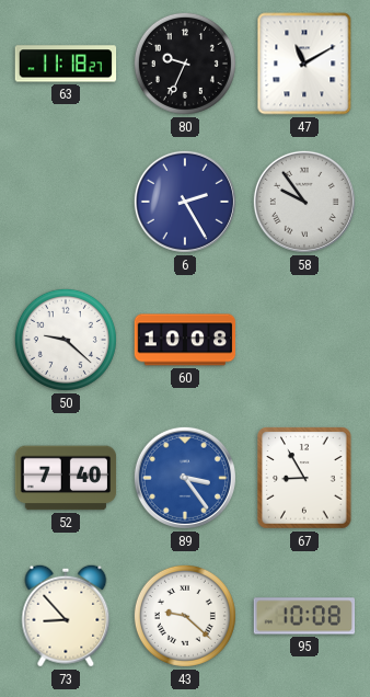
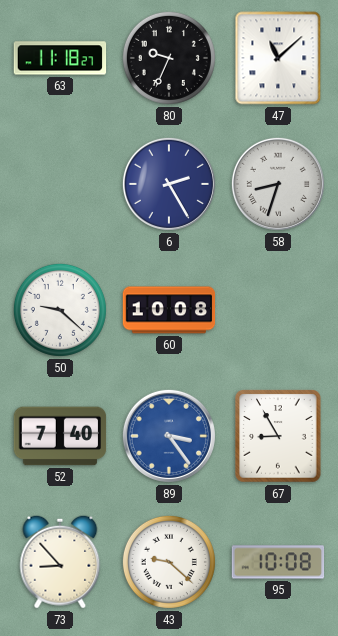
47: 11:10 -> 11:08 (278, 58)
58: 9:54 -> 8:33 (278, 184)
